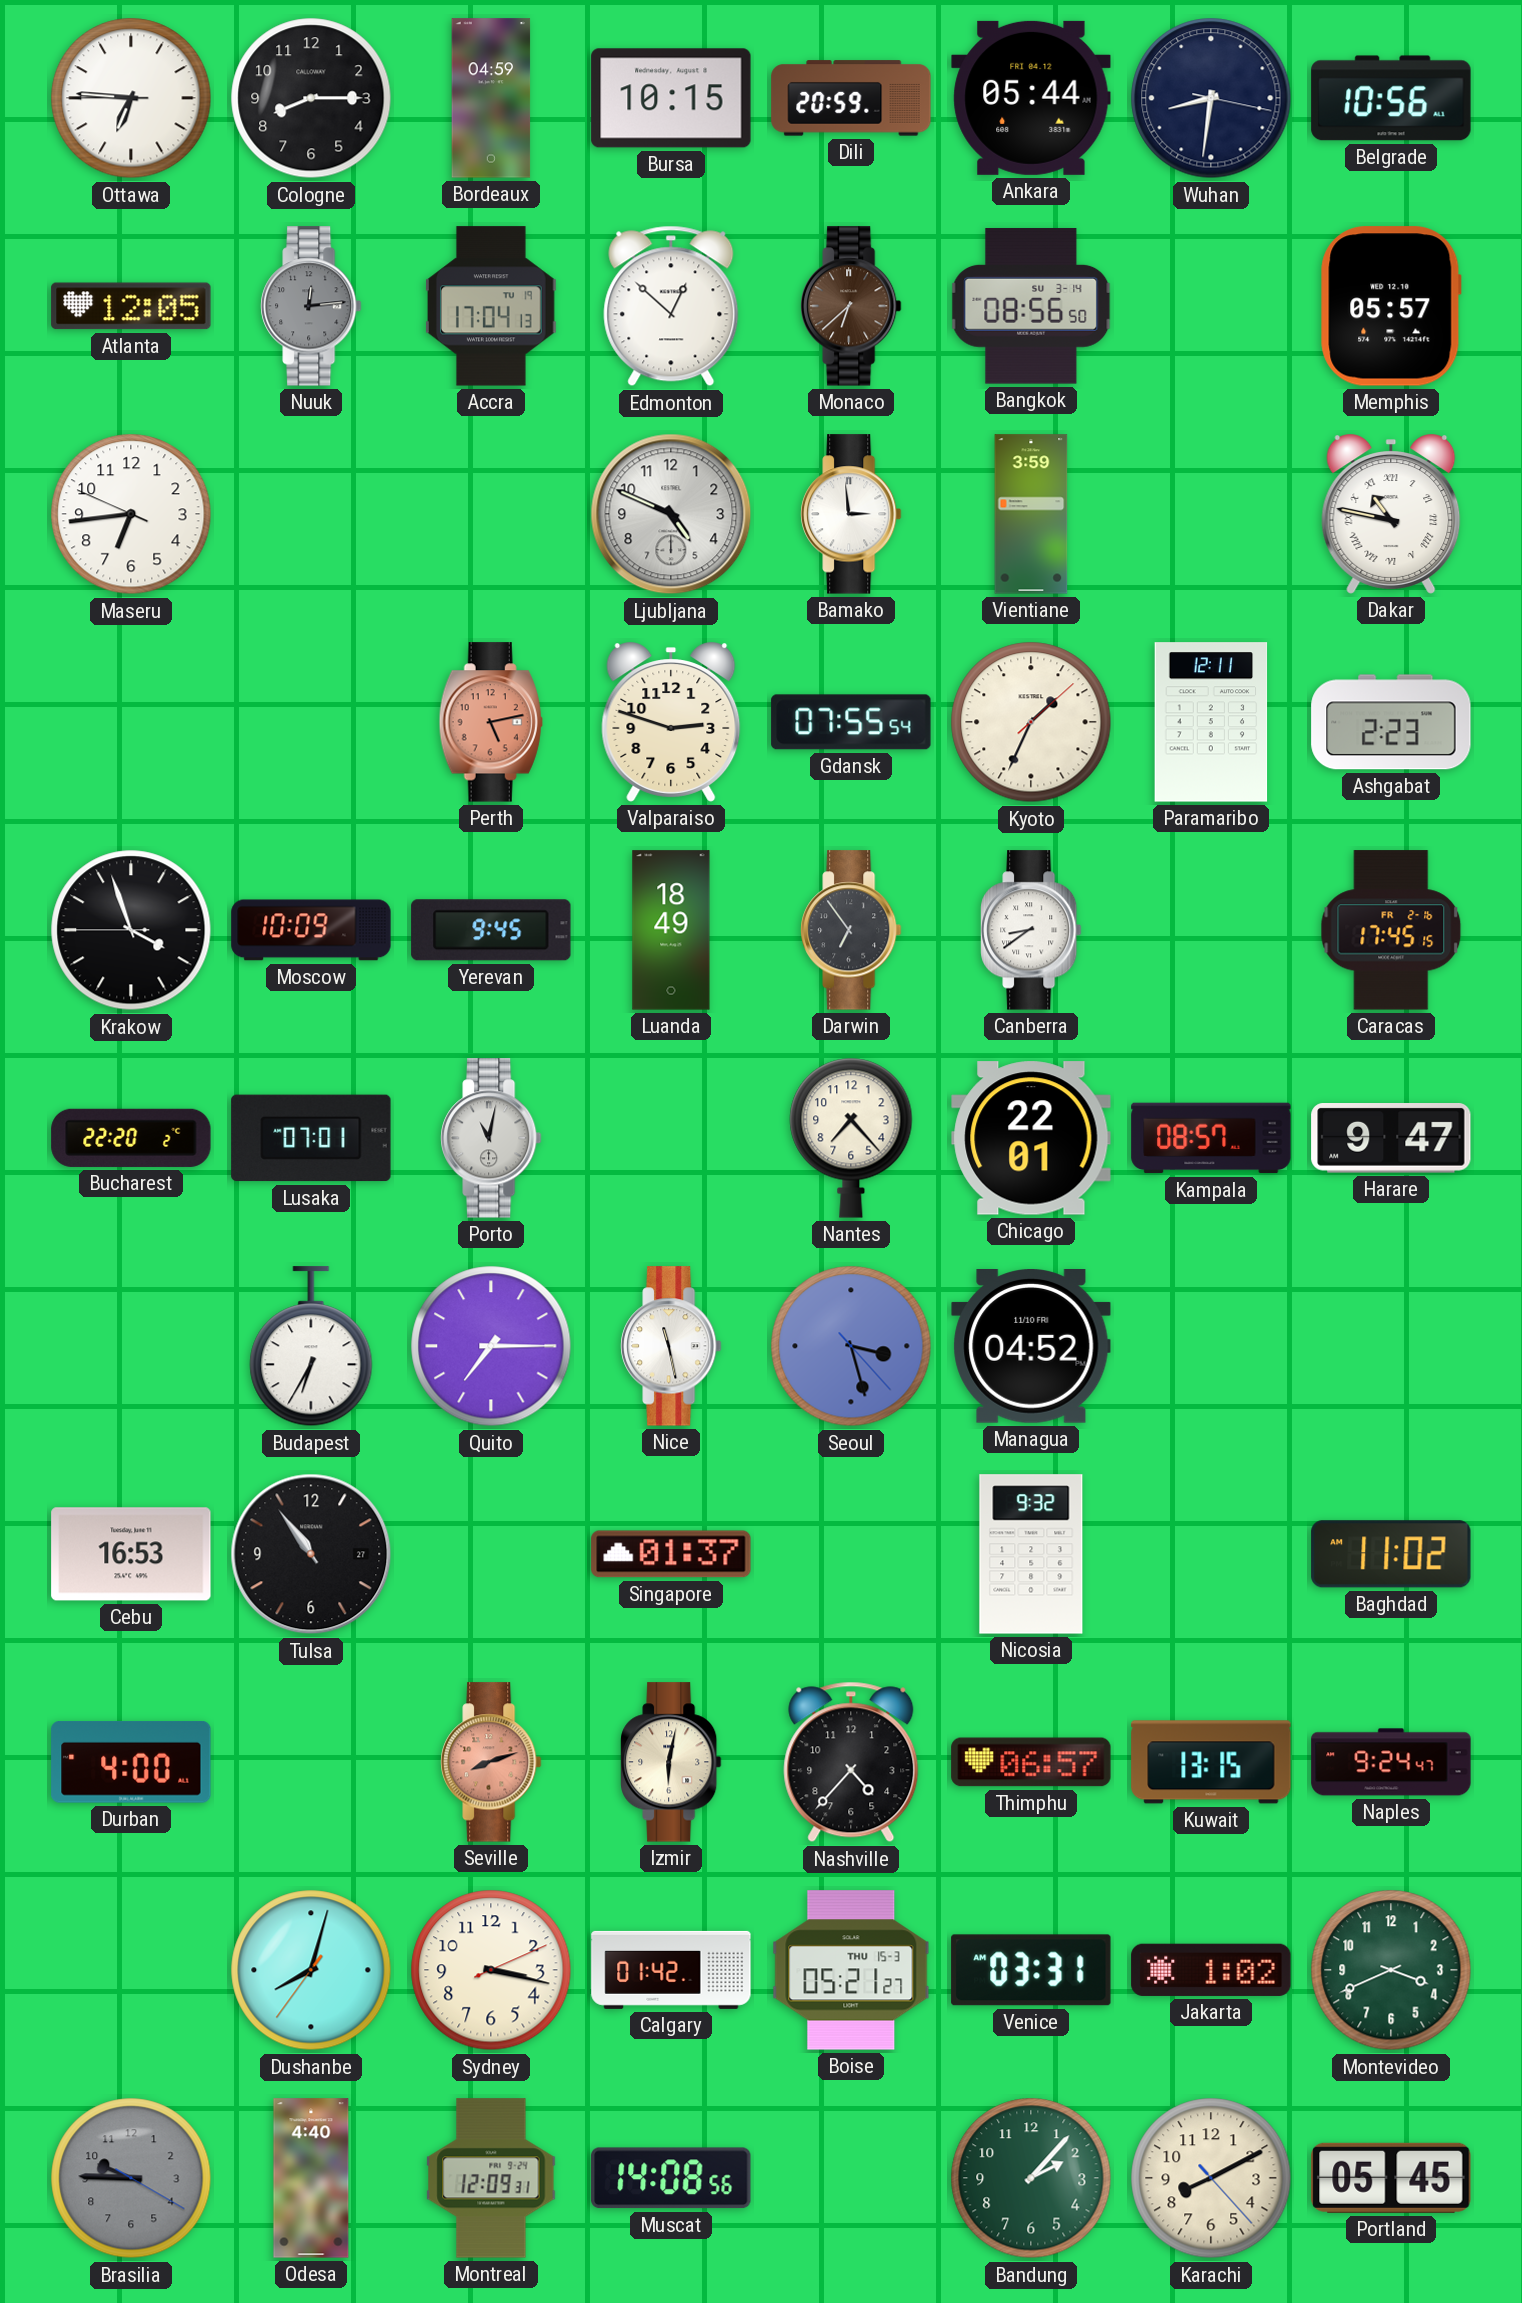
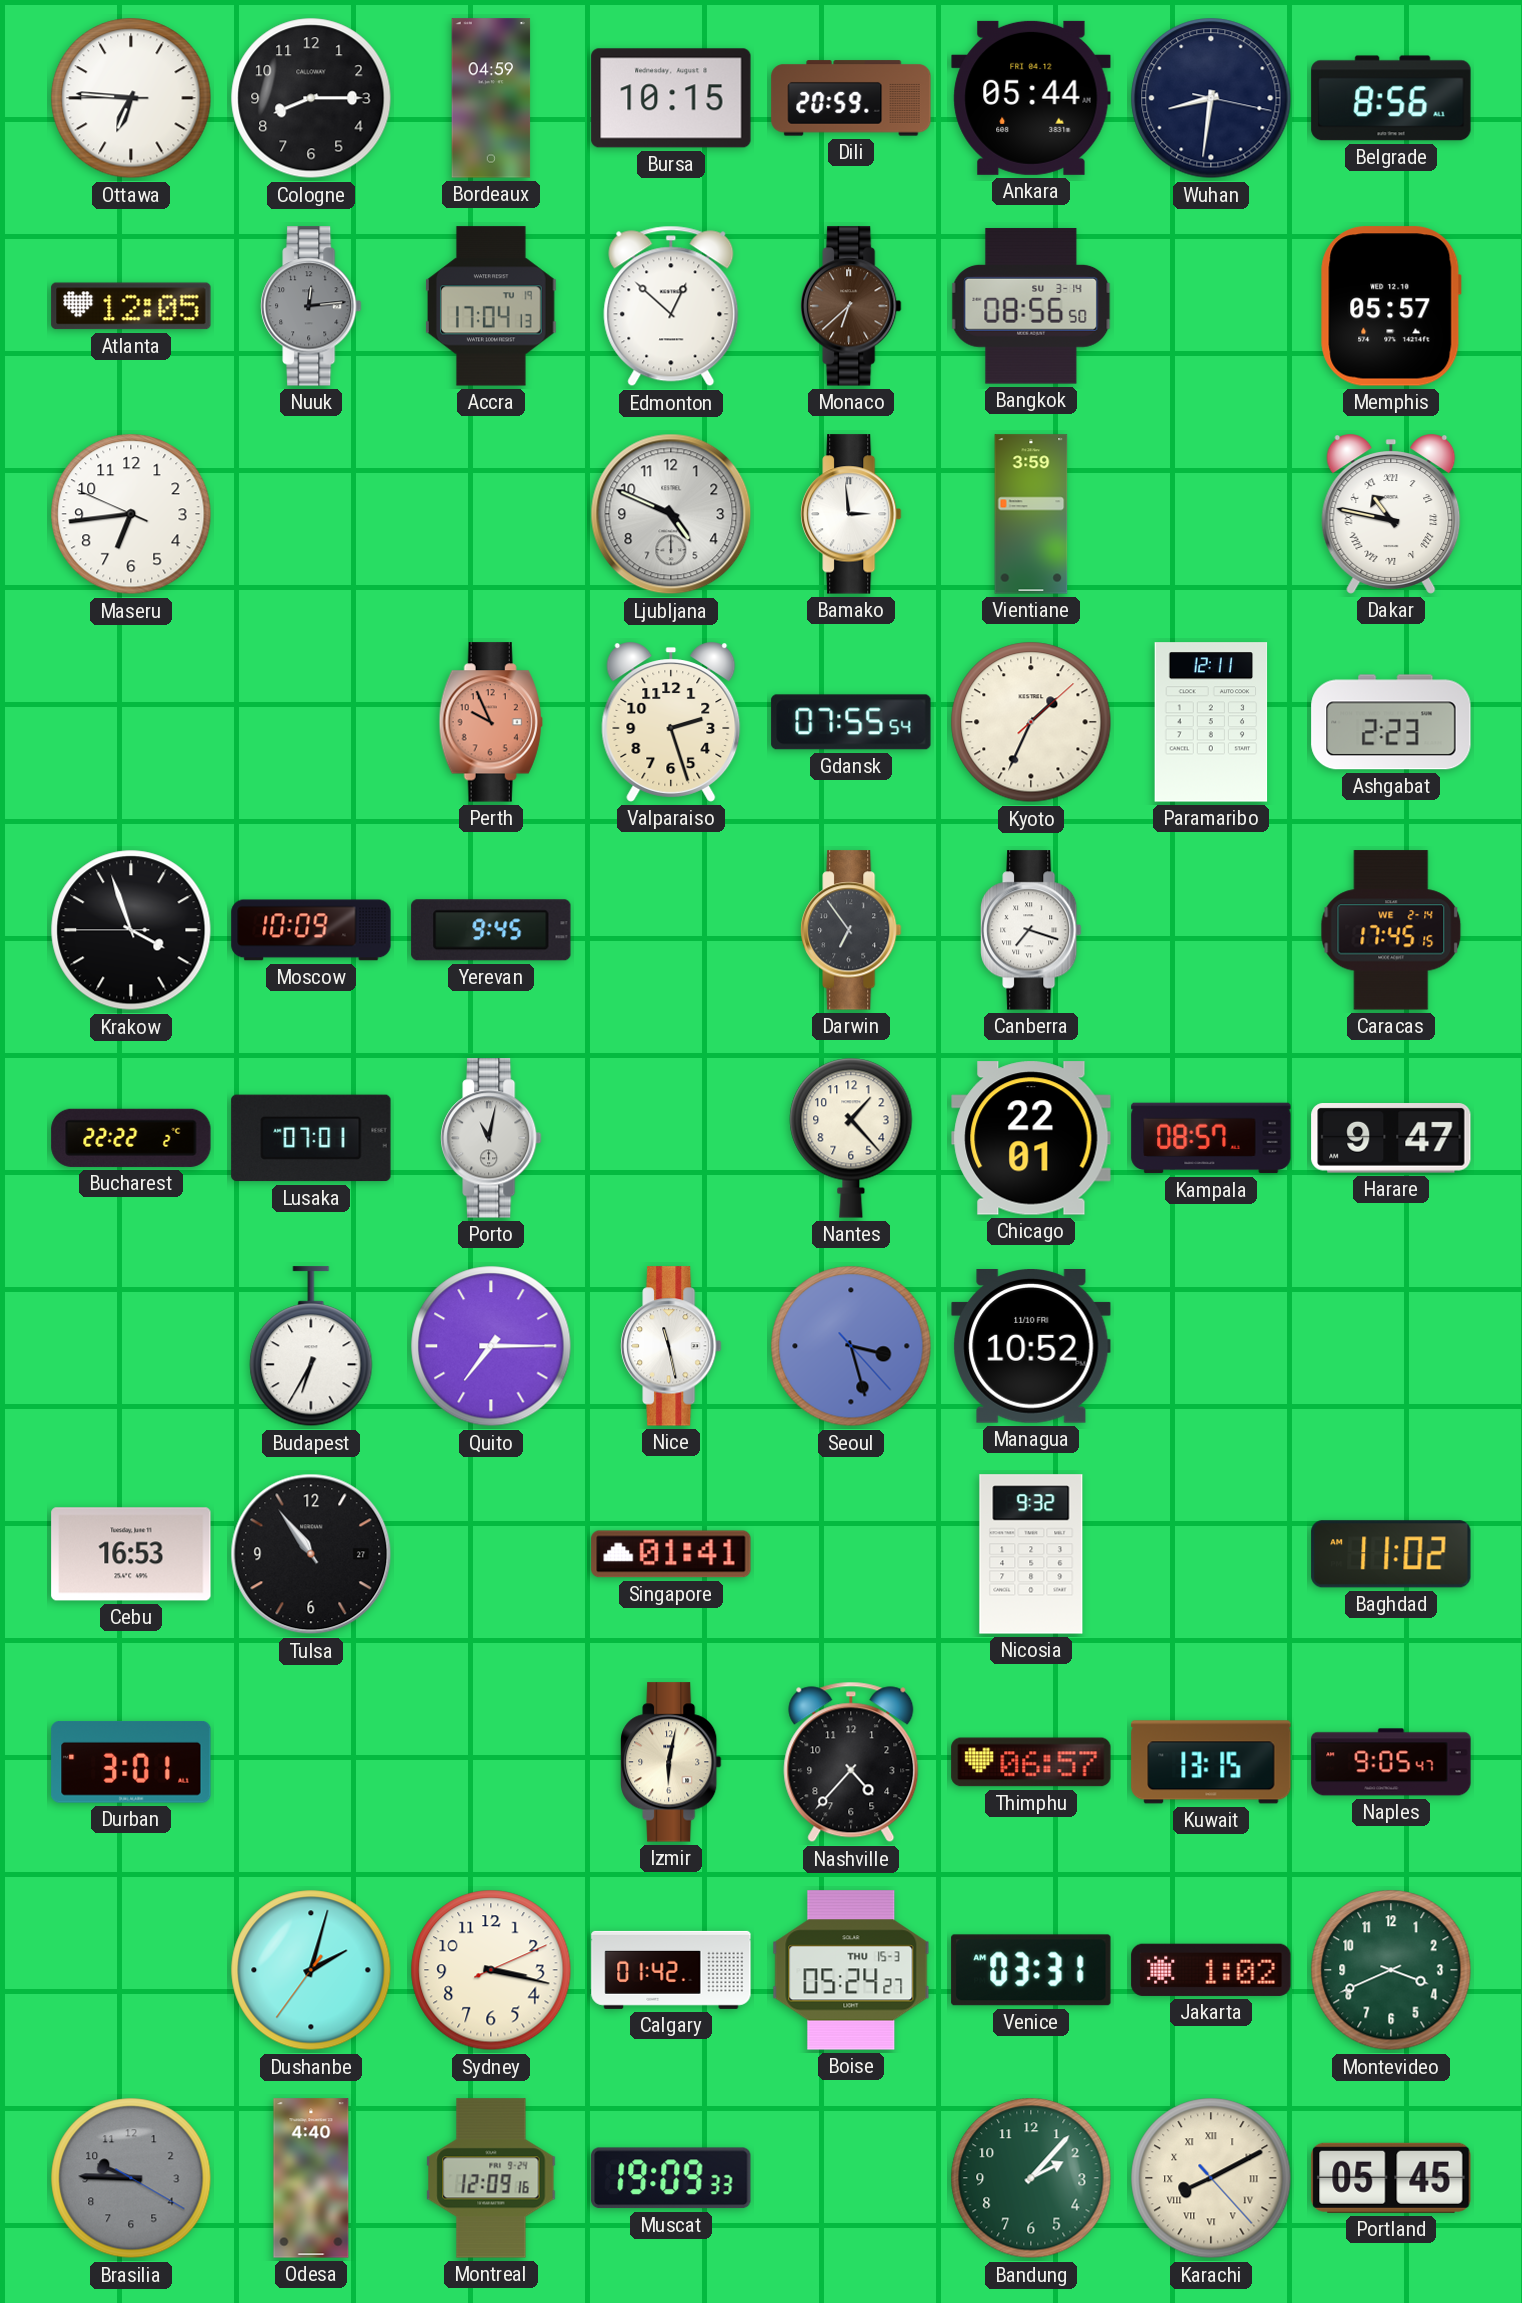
Belgrade: 10:56 -> 8:56 (1391, 98)
Perth: 5:13 -> 9:56 (491, 722)
Valparaiso: 2:48 -> 2:27 (671, 722)
Luanda: 18:49 -> none (671, 930)
Canberra: 8:39 -> 7:18 (1031, 930)
Caracas date: FR 2-16 -> WE 2-14 (1391, 930)
Bucharest: 22:20 -> 22:22 (131, 1138)
Nantes: 7:23 -> 1:23 (851, 1138)
Managua: 04:52 -> 10:52 (1031, 1347)
Singapore: 01:37 -> 01:41 (671, 1554)
Durban: 4:00 -> 3:01 (131, 1763)
Seville: 8:12 -> none (491, 1762)
Naples: 9:24 -> 9:05 (1391, 1762)
Dushanbe: 8:02 -> 2:02 (311, 1970)
Boise: 05:21 -> 05:24 (851, 1970)
Montreal: 12:09:31 -> 12:09:16 (491, 2178)
Muscat: 14:08 -> 19:09 (671, 2178)
Karachi numerals: Arabic -> Roman (1211, 2178)
